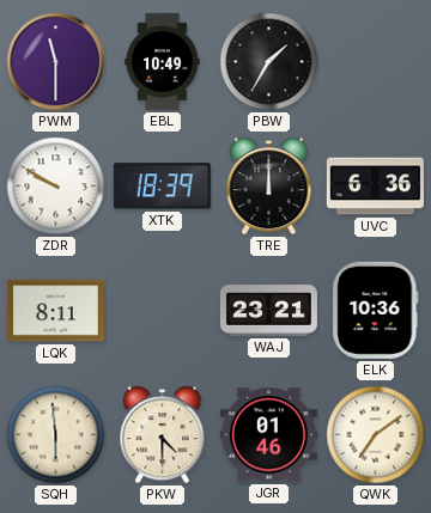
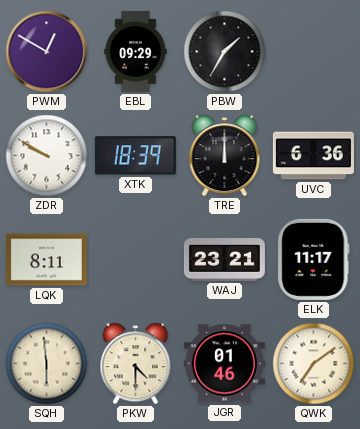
PWM: 11:30 -> 12:50 (47, 52)
EBL: 10:49 -> 09:29 (136, 51)
ELK: 10:36 -> 11:17 (314, 259)
